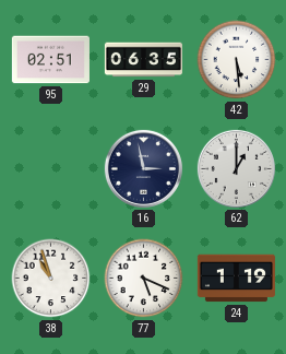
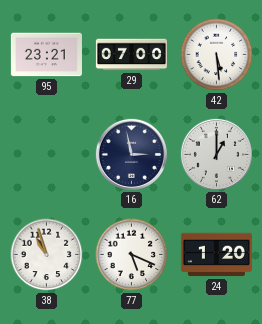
95: 02:51 -> 23:21 (46, 55)
29: 06:35 -> 07:00 (131, 55)
24: 1:19 -> 1:20 (216, 255)
